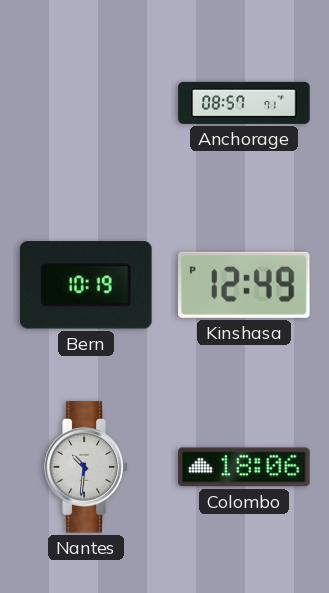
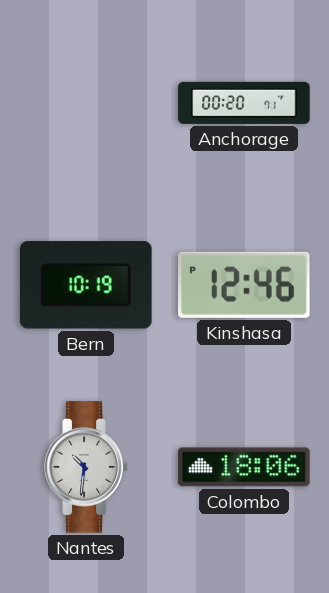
Anchorage: 08:57 -> 00:20 (244, 103)
Kinshasa: 12:49 -> 12:46 (245, 285)
